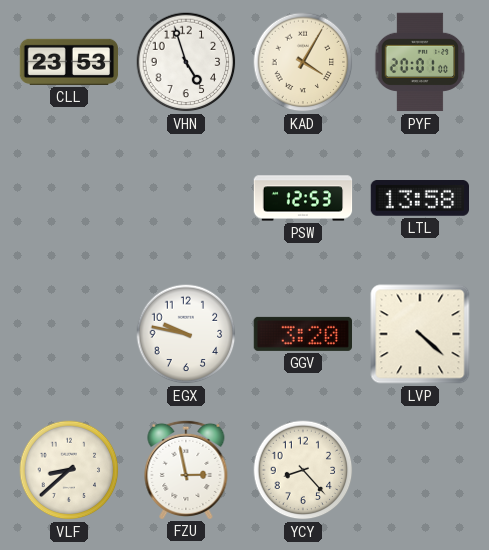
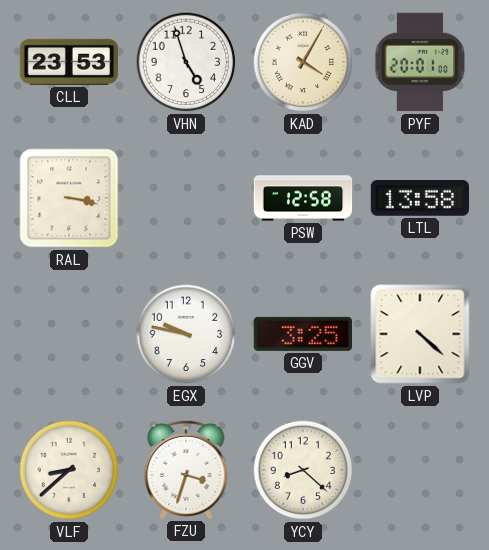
RAL: none -> 3:17 (69, 198)
PSW: 12:53 -> 12:58 (303, 198)
GGV: 3:20 -> 3:25 (303, 334)
FZU: 2:58 -> 3:33 (186, 469)
YCY: 8:23 -> 8:22 (303, 470)
